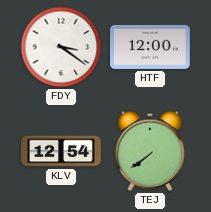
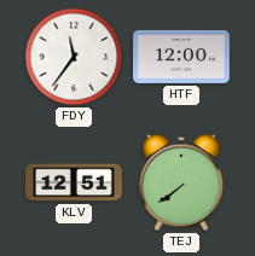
FDY: 3:21 -> 11:36 (74, 57)
KLV: 12:54 -> 12:51 (74, 182)
